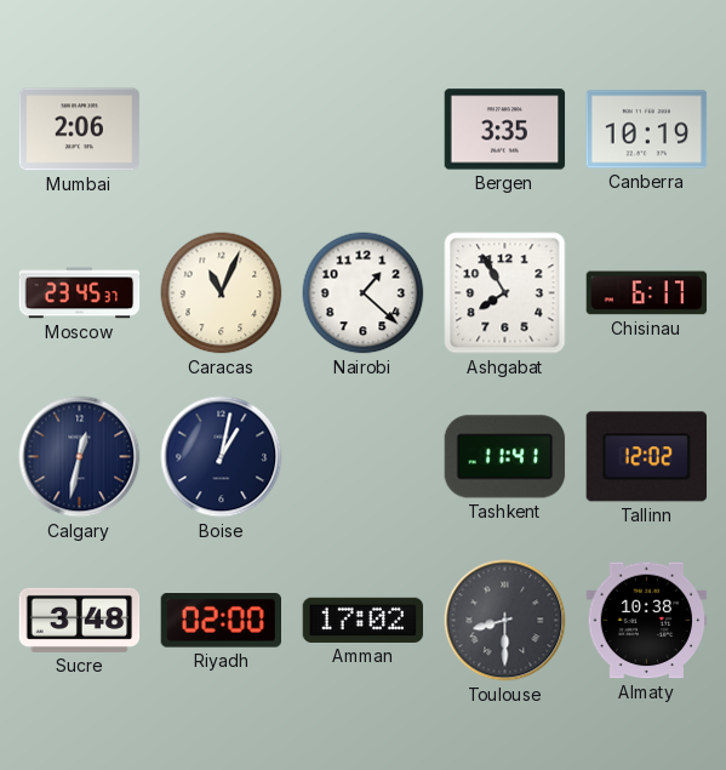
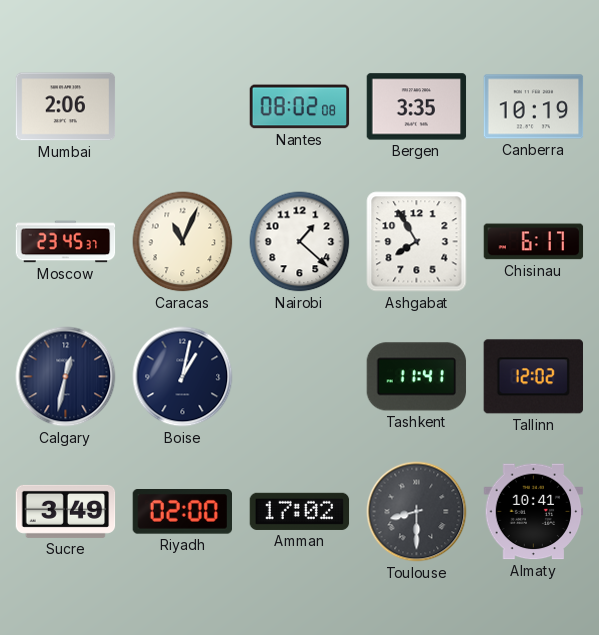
Nantes: none -> 08:02 (300, 107)
Sucre: 3:48 -> 3:49 (66, 511)
Almaty: 10:38 -> 10:41 (534, 512)
